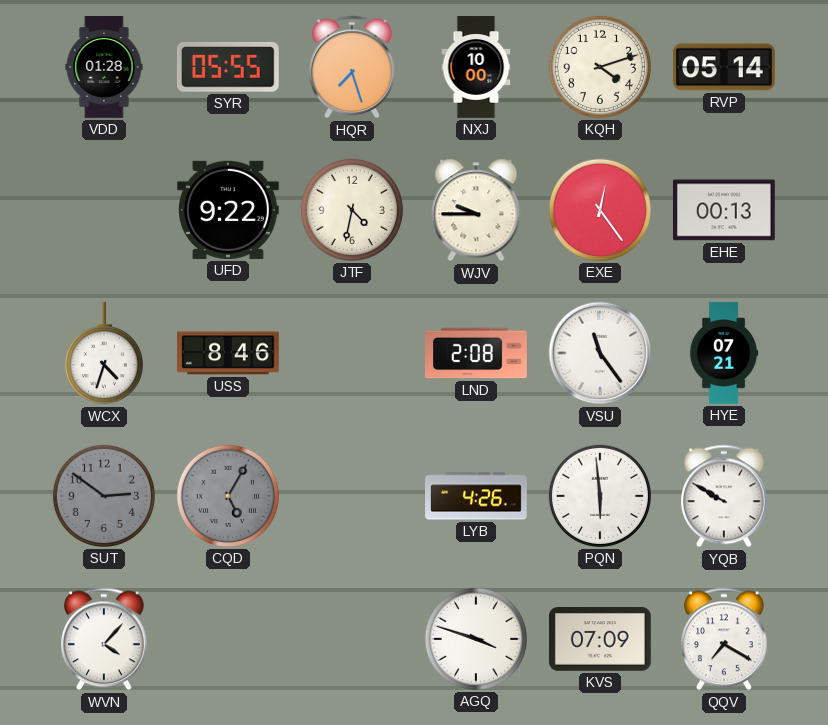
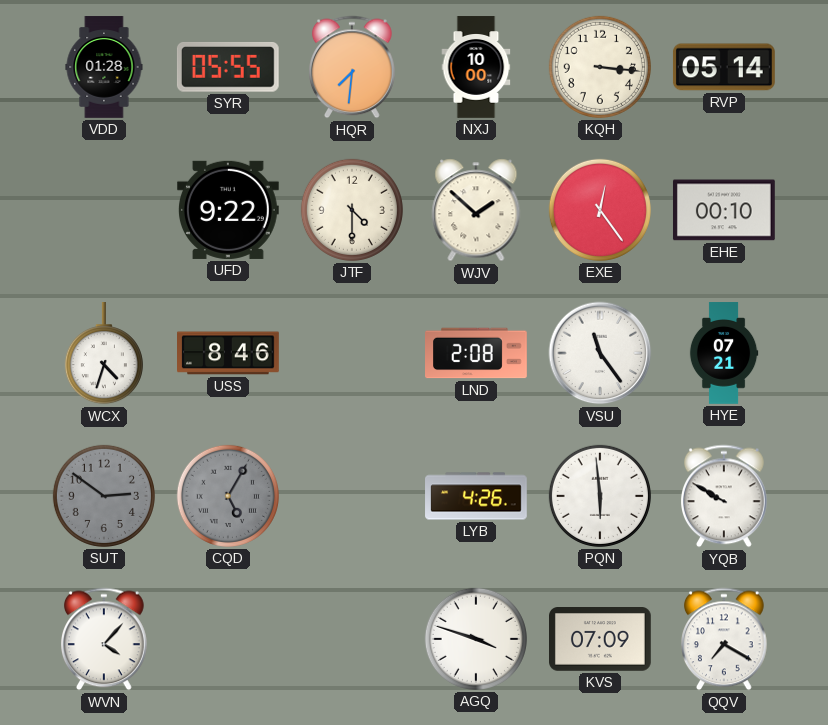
HQR: 7:27 -> 7:31 (353, 67)
KQH: 4:12 -> 3:16 (600, 67)
JTF: 4:32 -> 4:30 (352, 210)
WJV: 9:45 -> 1:52 (476, 210)
EHE: 00:13 -> 00:10 (724, 210)
